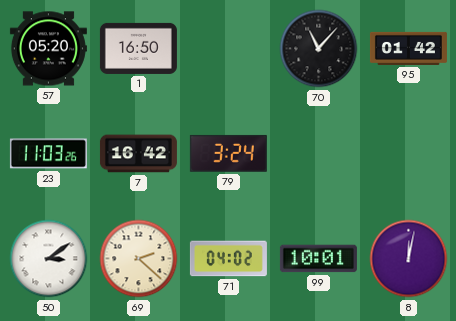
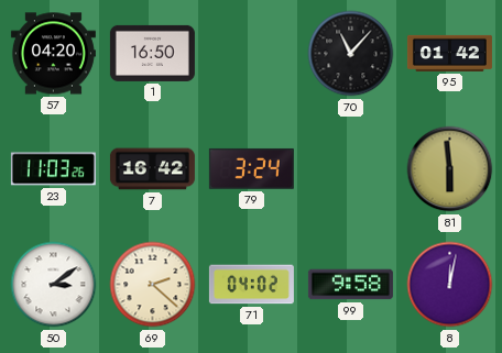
57: 05:20 -> 04:20 (53, 54)
81: none -> 5:59 (450, 169)
99: 10:01 -> 9:58 (350, 285)
